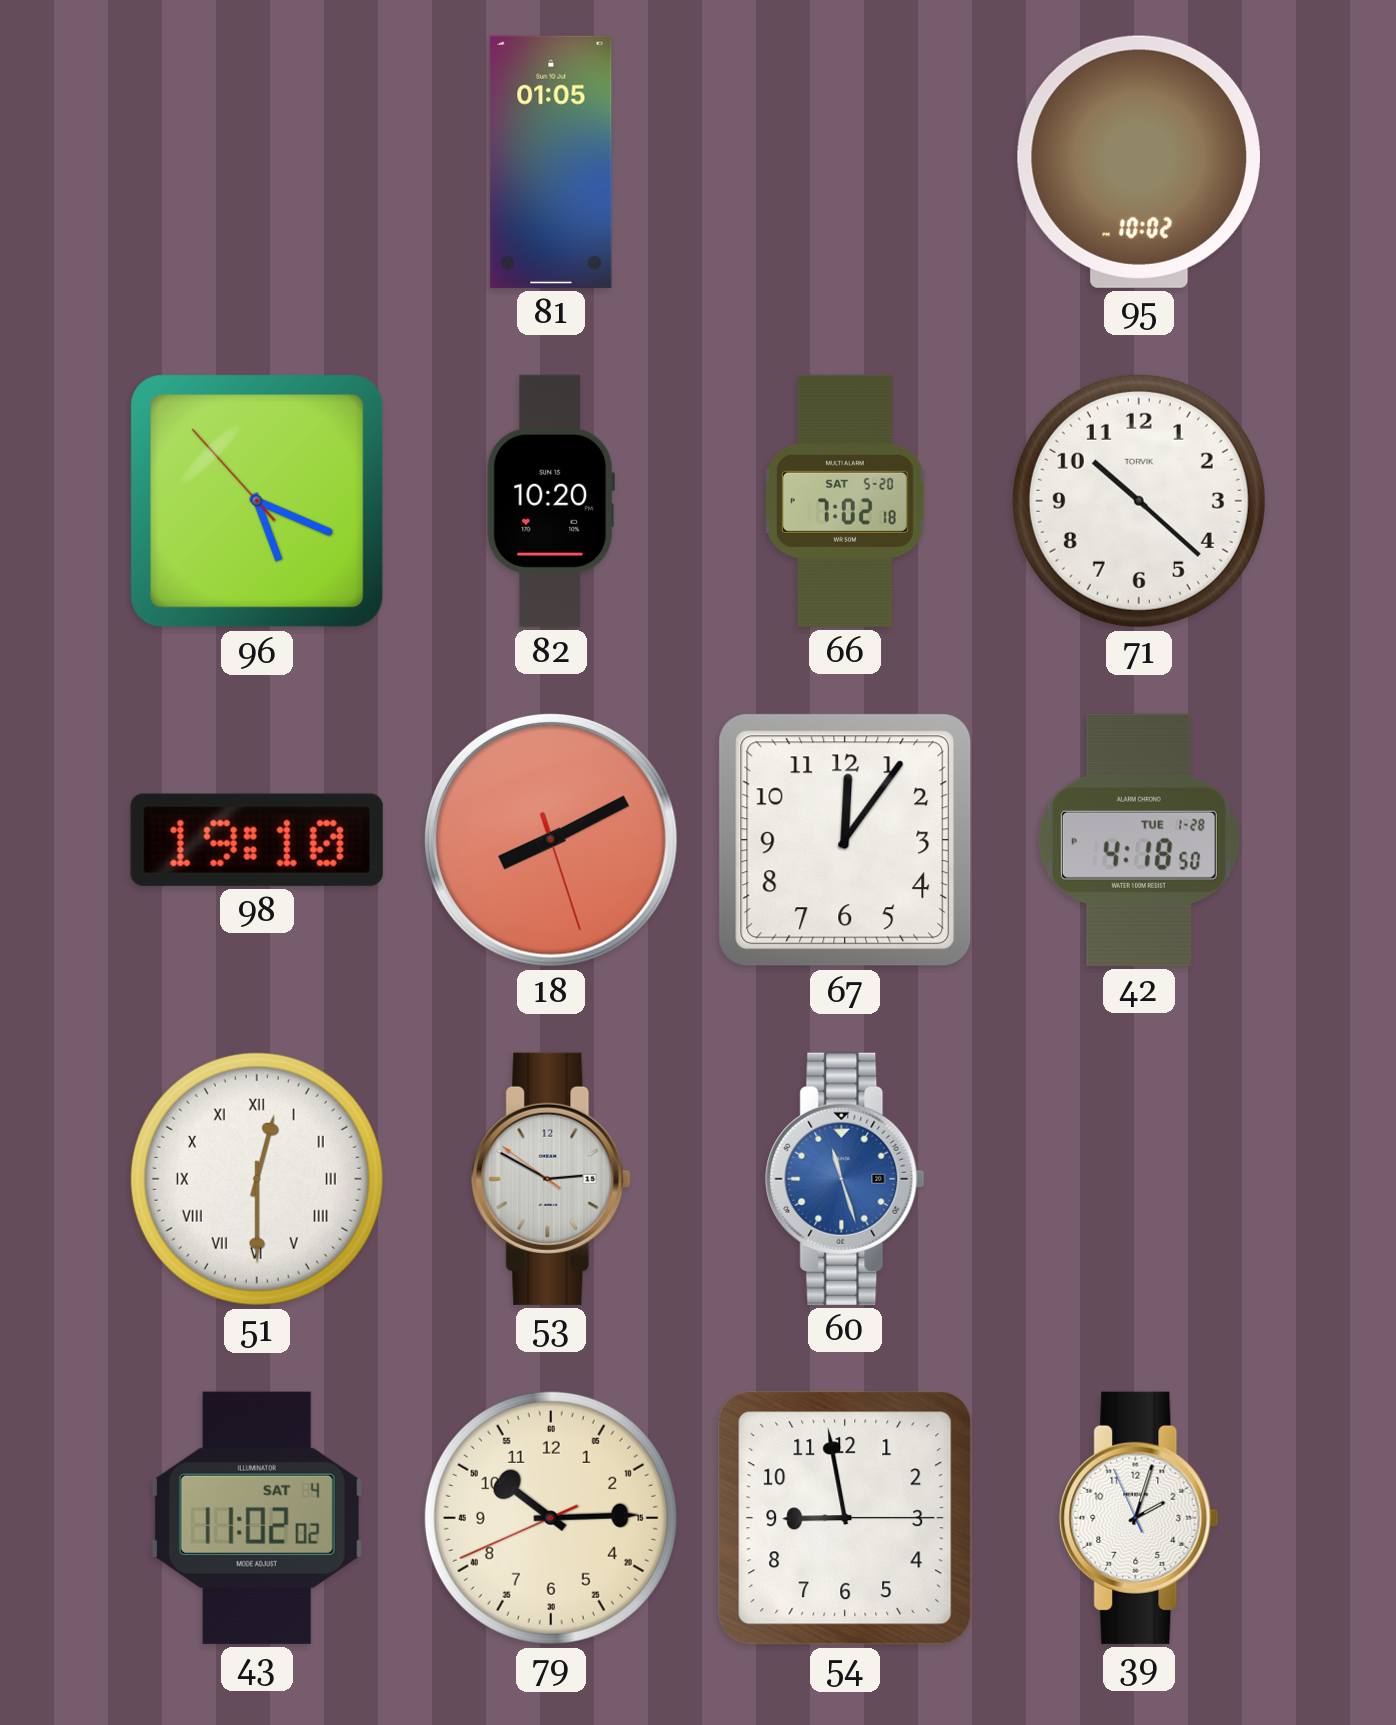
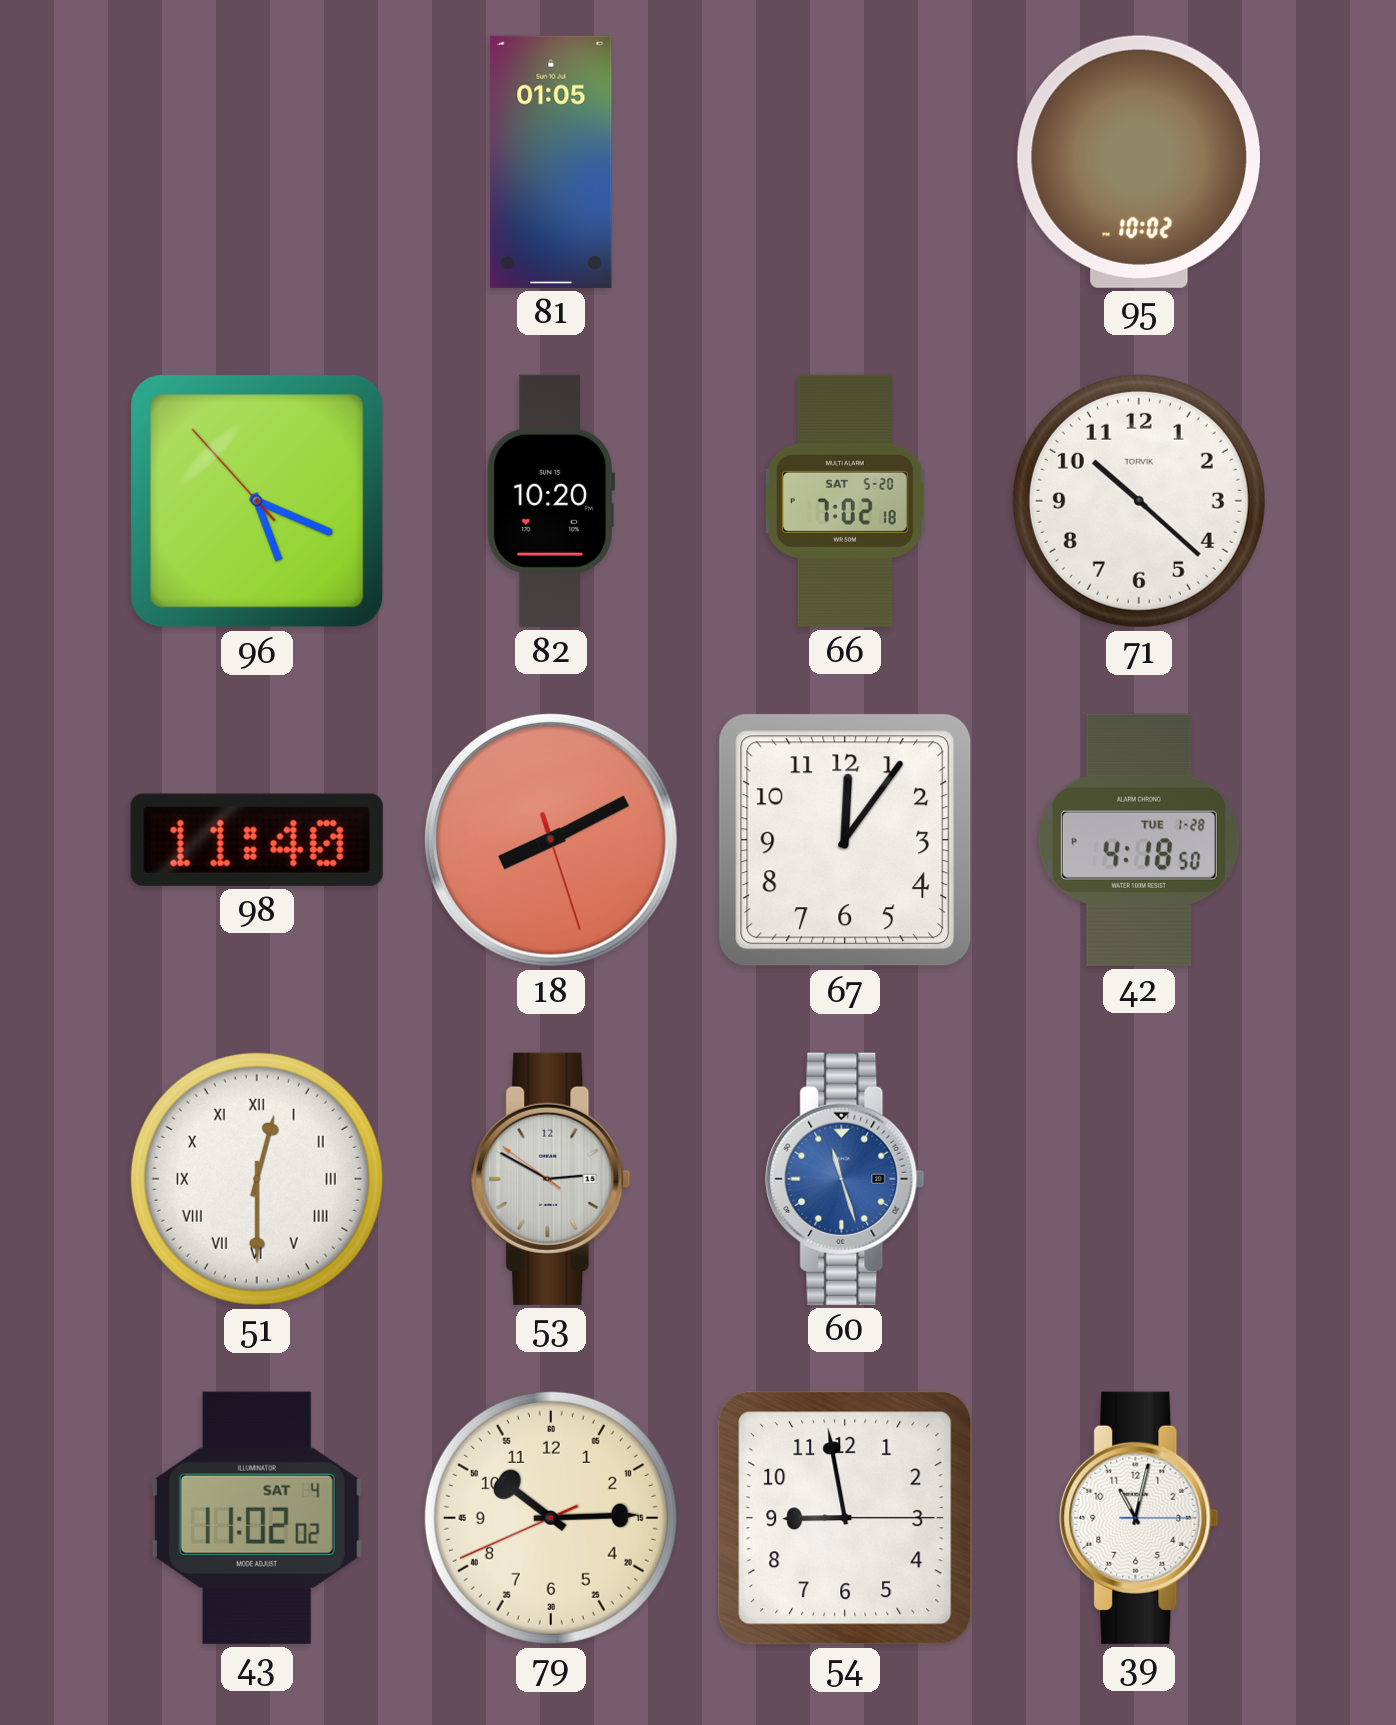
98: 19:10 -> 11:40 (257, 840)
39: 2:02 -> 11:02 (1139, 1518)
